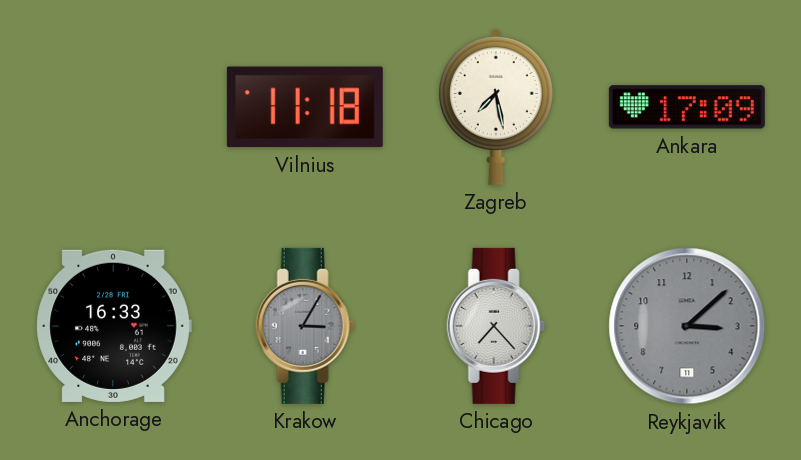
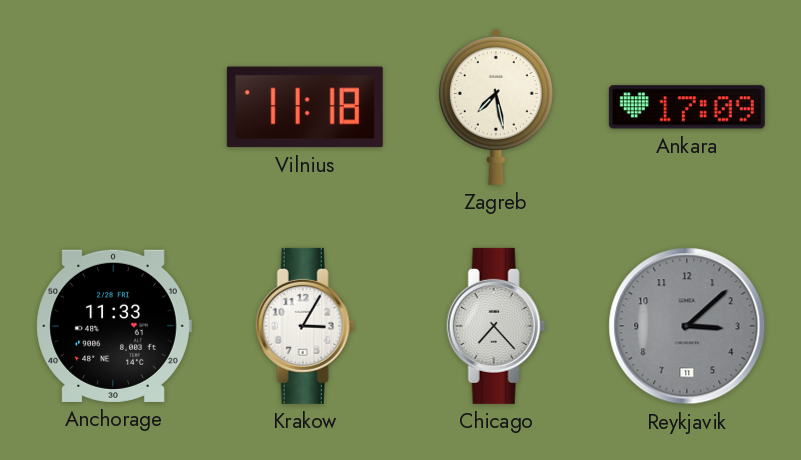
Anchorage: 16:33 -> 11:33 (114, 326)
Krakow dial: grey -> white (305, 326)
